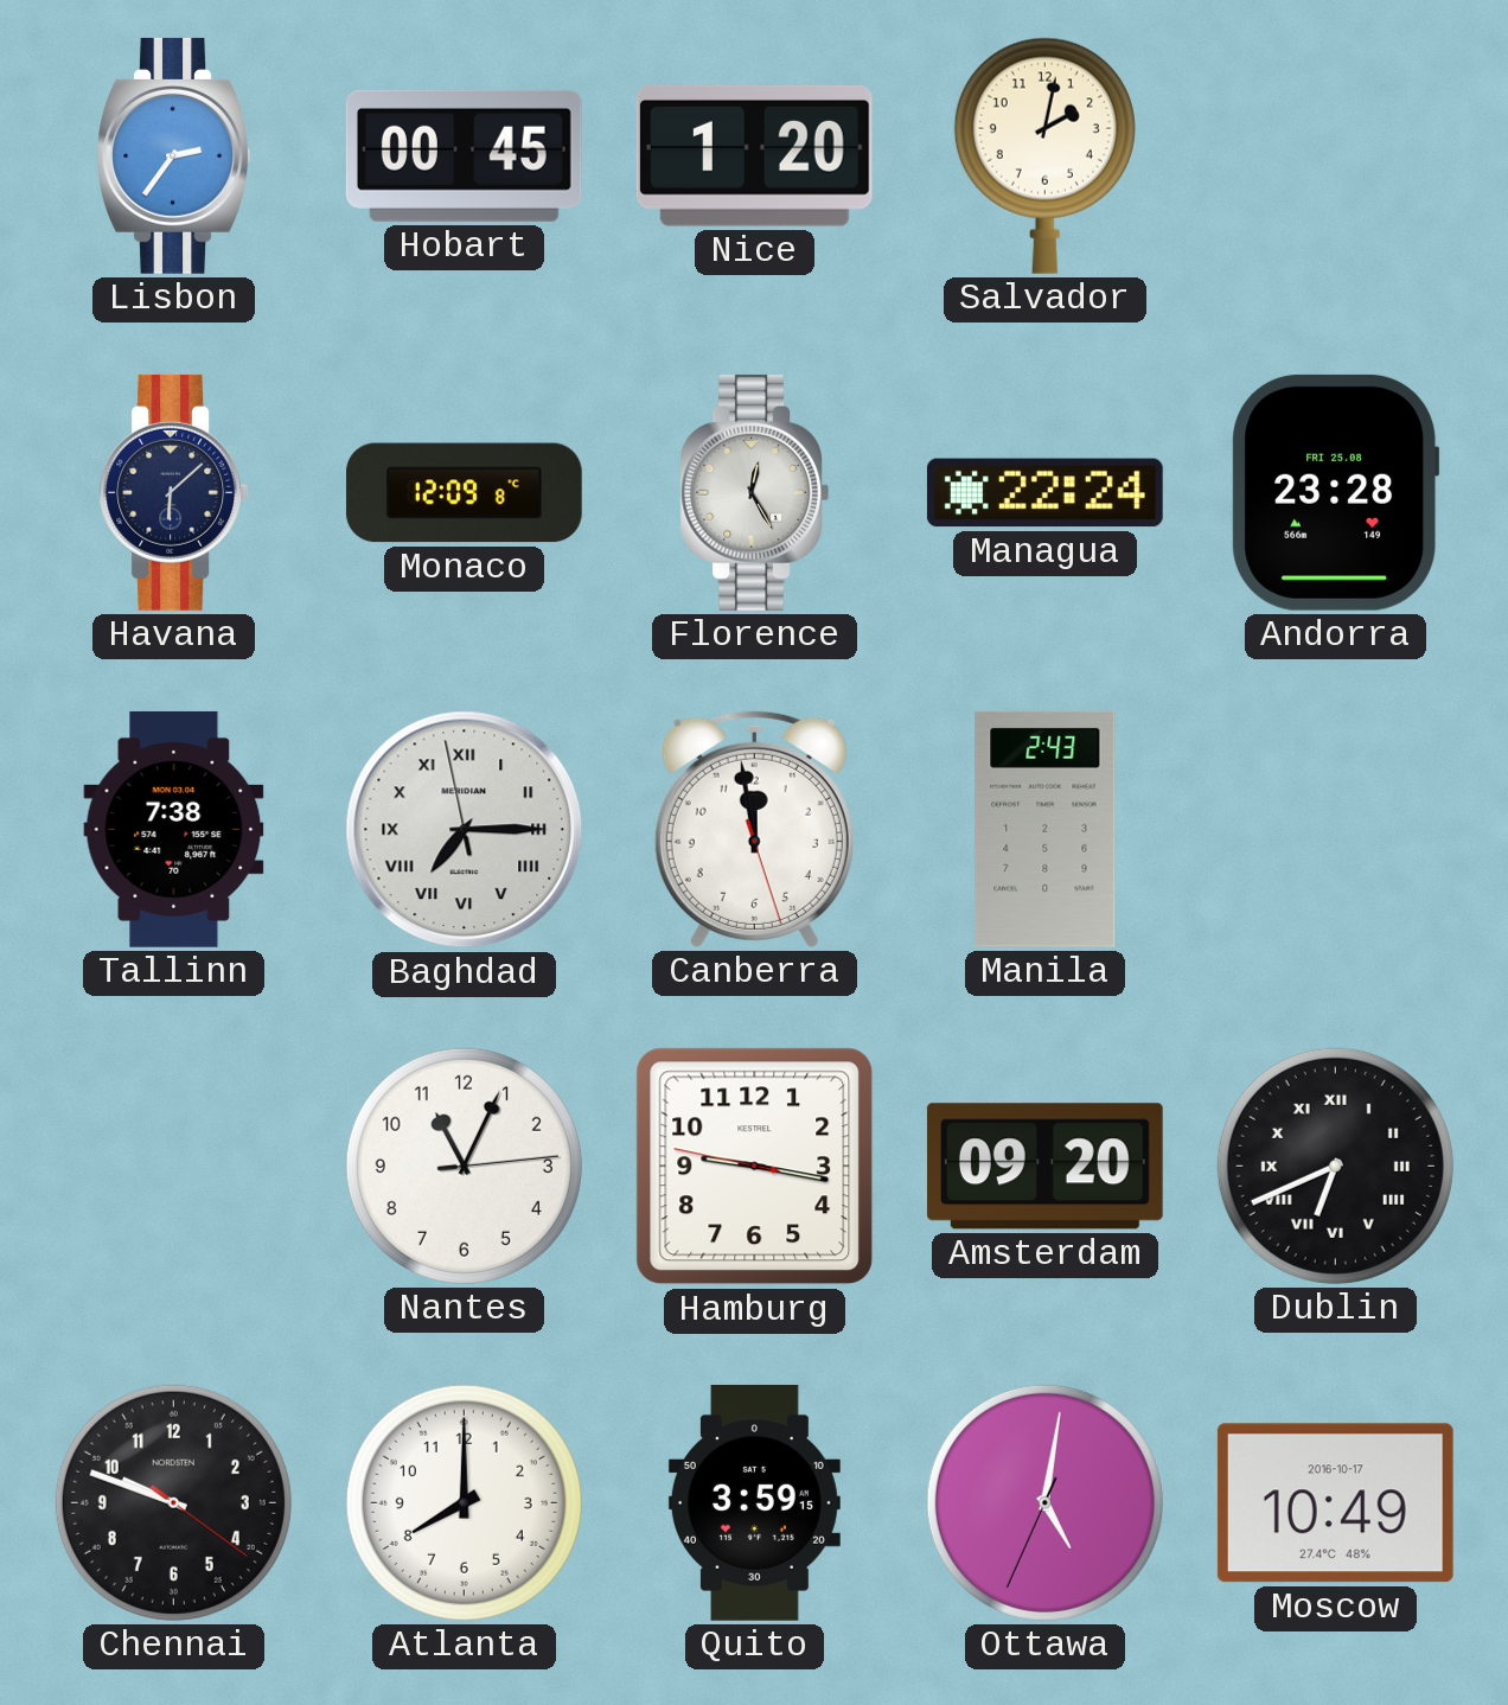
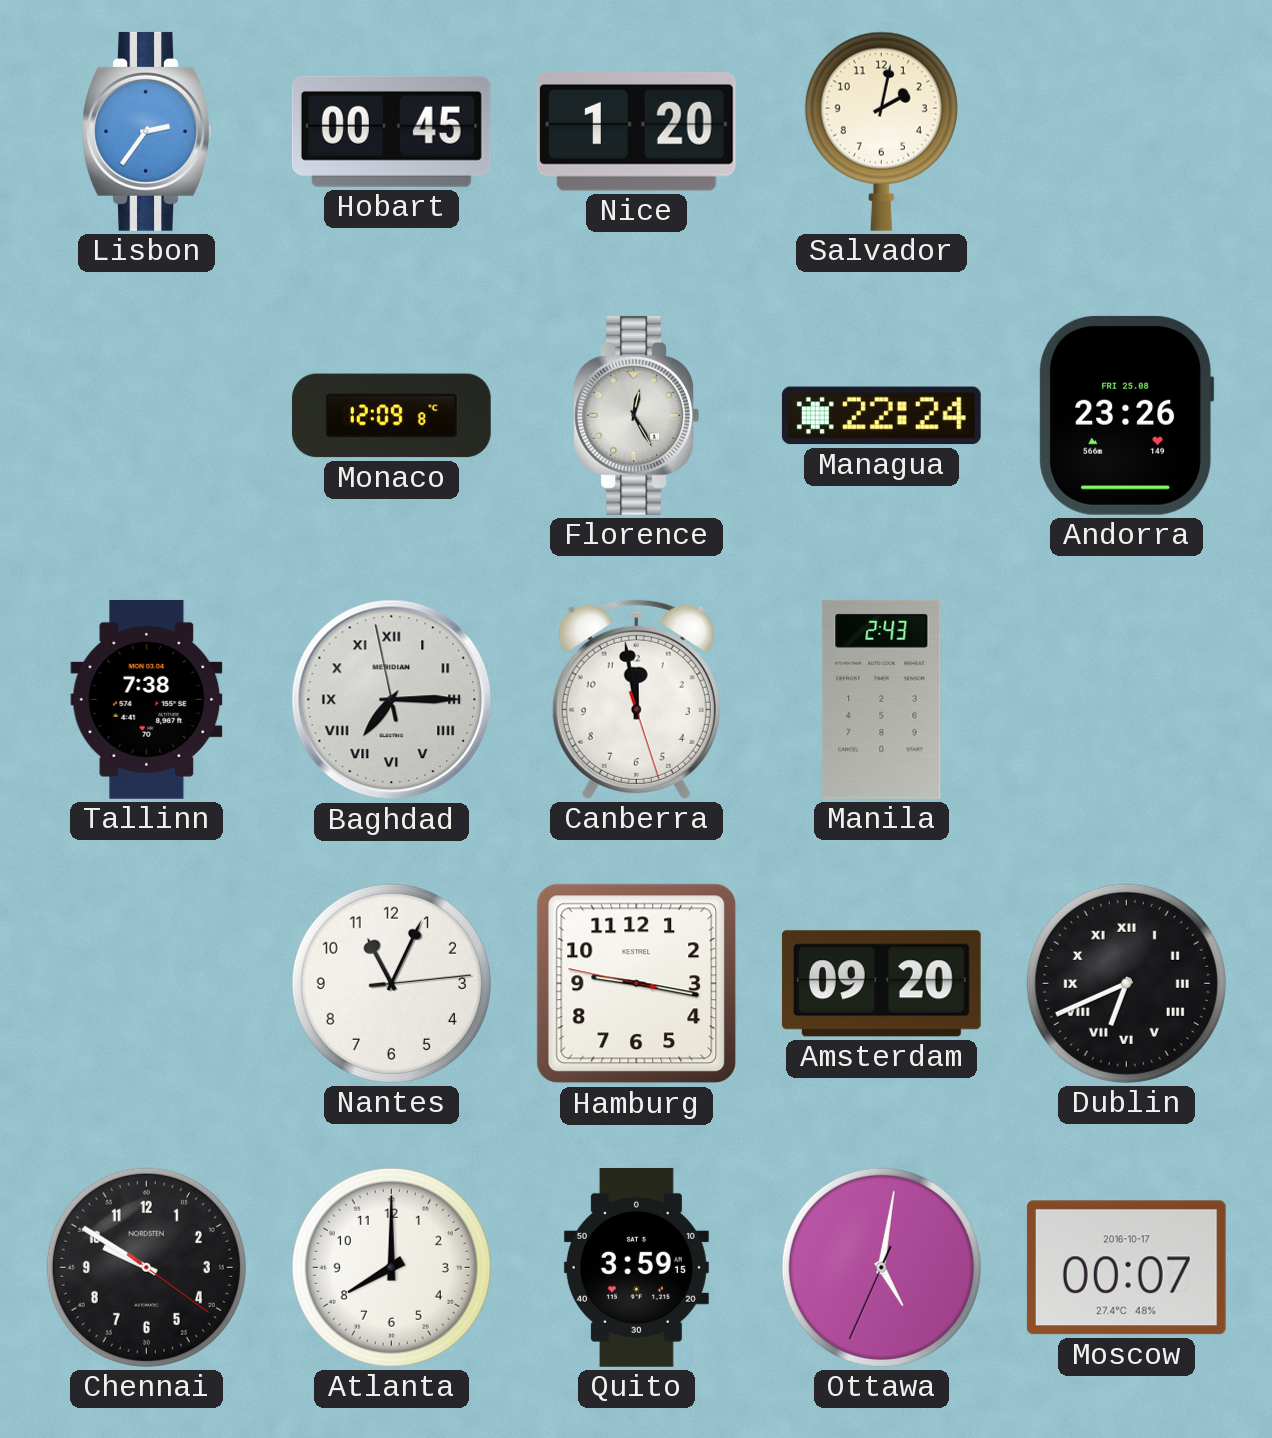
Havana: 6:08 -> none (173, 492)
Andorra: 23:28 -> 23:26 (1127, 415)
Chennai: 9:48 -> 9:50 (146, 1267)
Moscow: 10:49 -> 00:07 (1126, 1268)
